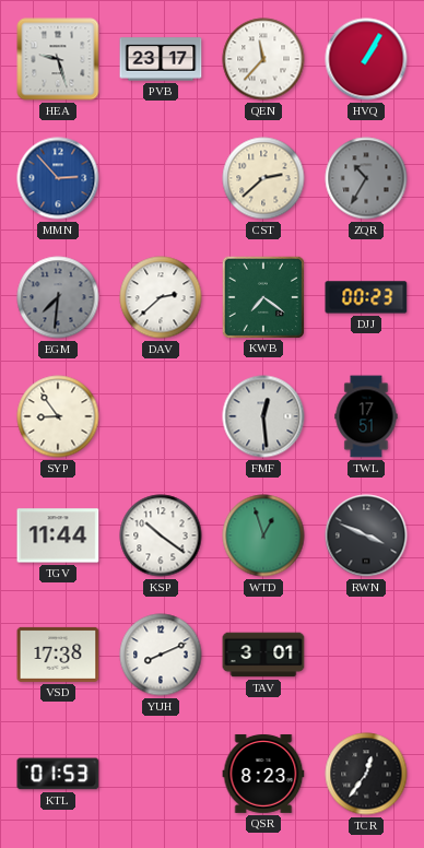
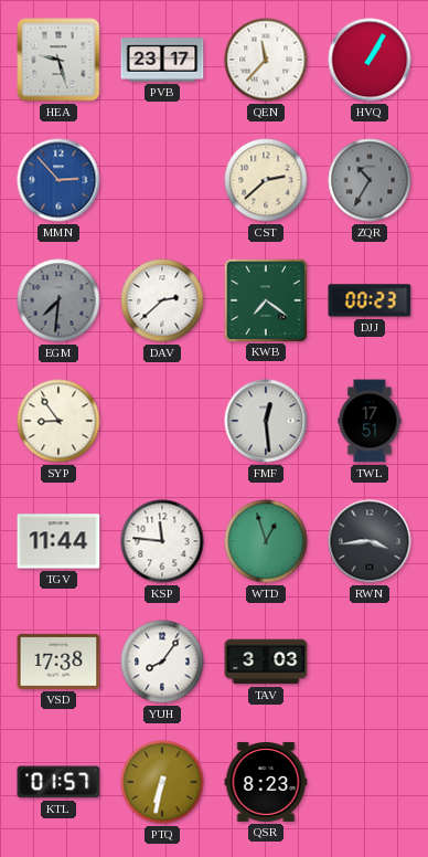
KSP: 10:21 -> 11:46 (162, 541)
RWN: 3:49 -> 3:44 (370, 541)
YUH: 8:11 -> 8:06 (162, 662)
TAV: 3:01 -> 3:03 (266, 662)
KTL: 01:53 -> 01:57 (58, 782)
PTQ: none -> 6:32 (162, 782)
TCR: 12:36 -> none (366, 774)
